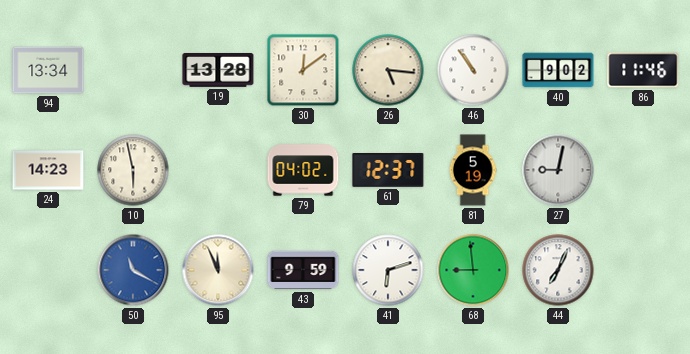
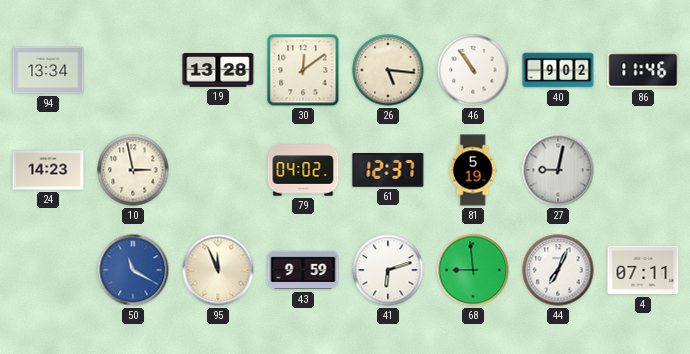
10: 5:58 -> 2:58 (133, 170)
4: none -> 07:11 (643, 270)
